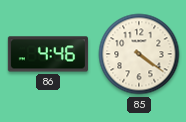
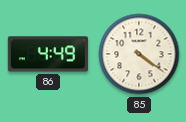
86: 4:46 -> 4:49 (48, 54)
